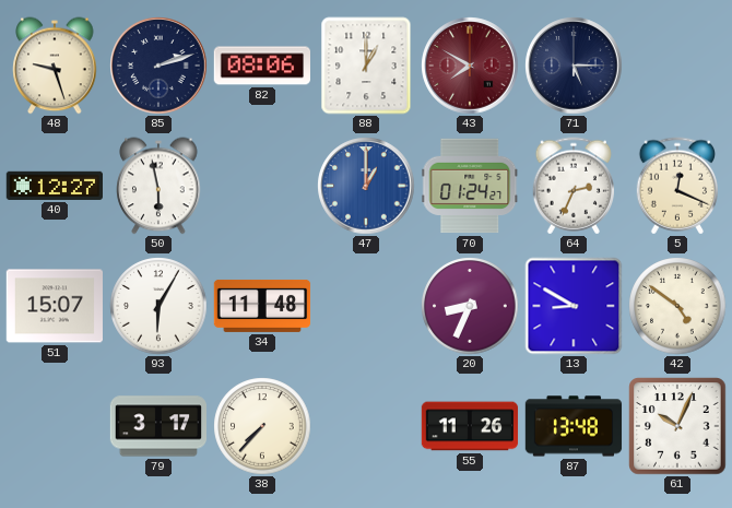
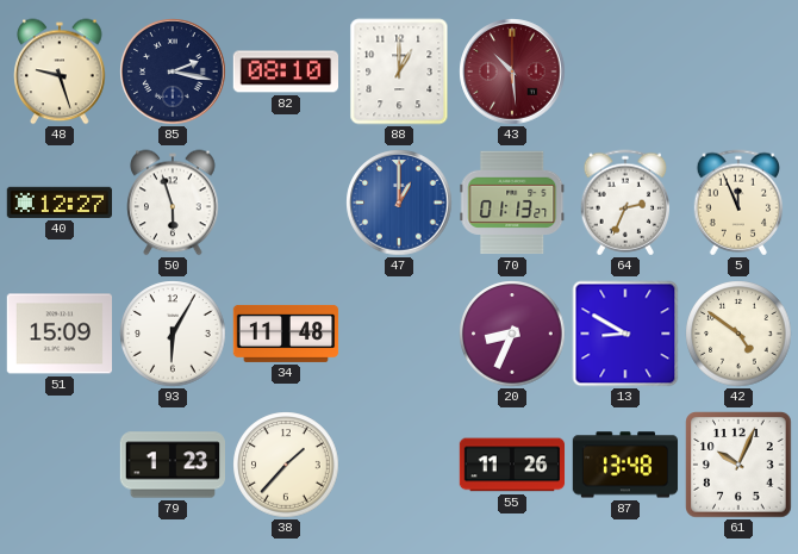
85: 2:12 -> 2:17 (173, 71)
82: 08:06 -> 08:10 (285, 71)
43: 7:50 -> 10:29 (512, 71)
71: 5:15 -> none (574, 66)
50: 5:58 -> 5:57 (173, 203)
70: 01:24 -> 01:13 (512, 203)
5: 12:19 -> 11:56 (737, 203)
51: 15:07 -> 15:09 (58, 334)
79: 3:17 -> 1:23 (173, 465)
38: 7:37 -> 1:37 (286, 465)
